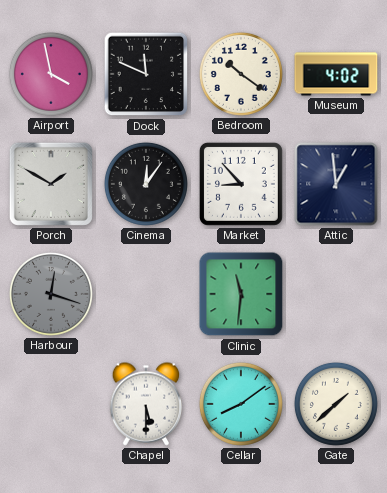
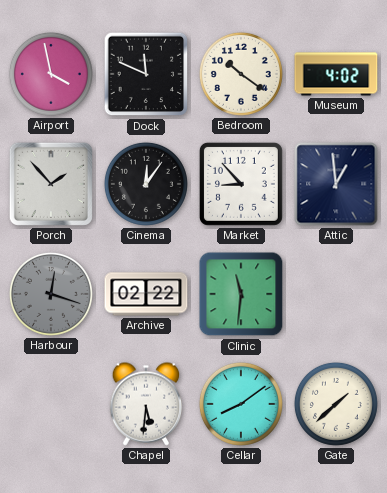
Porch: 1:50 -> 1:53 (51, 184)
Archive: none -> 02:22 (146, 294)
Chapel: 5:30 -> 5:31 (146, 404)
